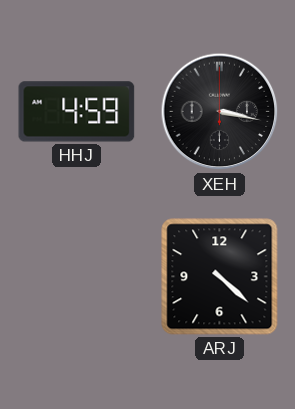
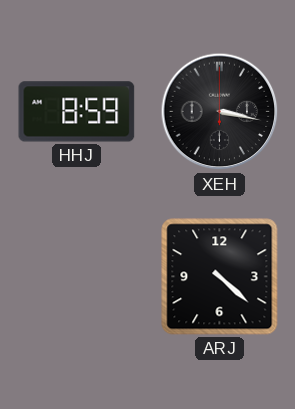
HHJ: 4:59 -> 8:59 (77, 112)
